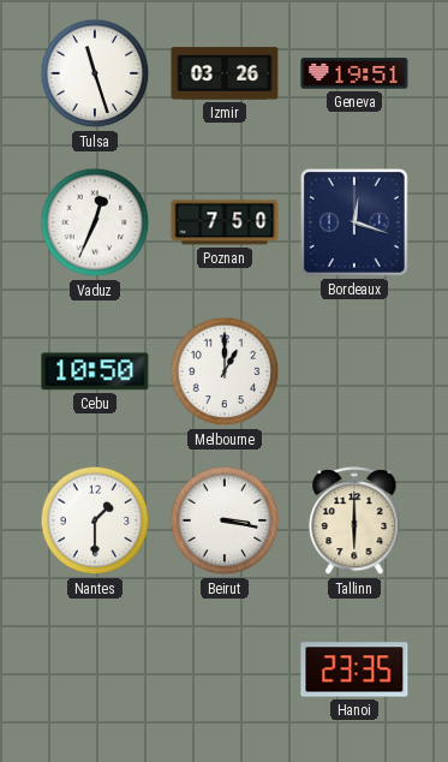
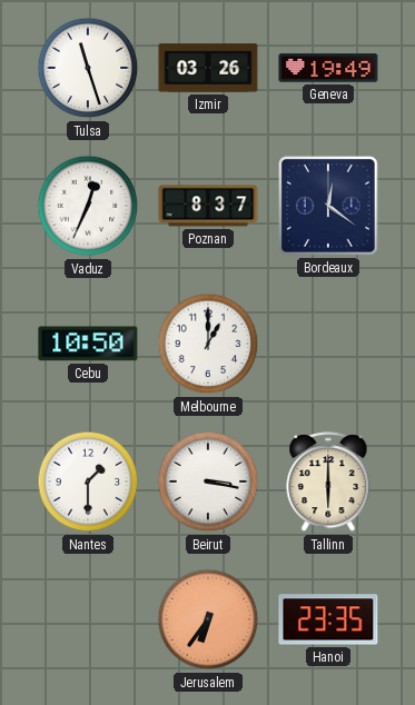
Geneva: 19:51 -> 19:49 (328, 68)
Poznan: 7:50 -> 8:37 (208, 206)
Bordeaux: 12:18 -> 12:21 (328, 206)
Jerusalem: none -> 6:36 (208, 619)
